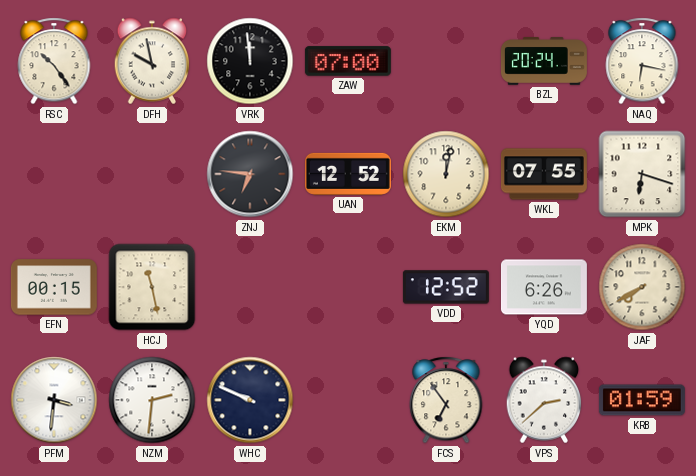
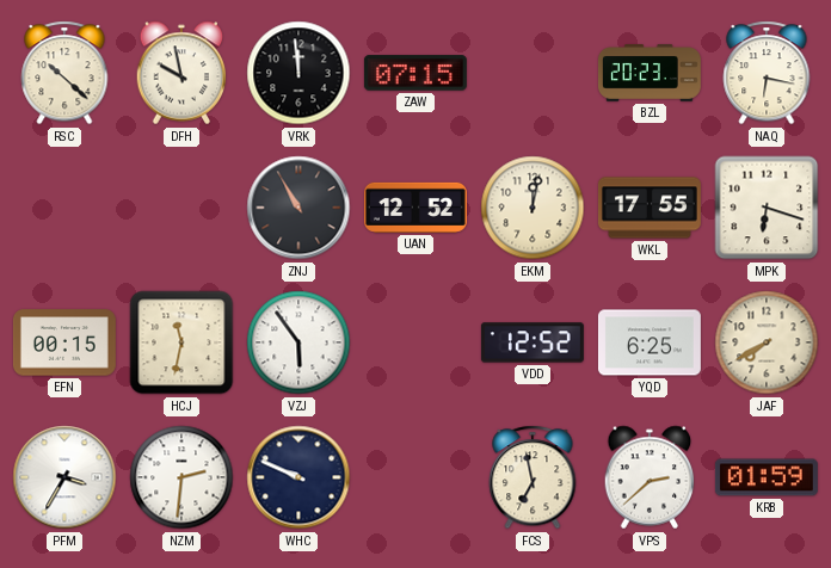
RSC: 10:24 -> 10:22 (64, 73)
ZAW: 07:00 -> 07:15 (415, 73)
BZL: 20:24 -> 20:23 (650, 74)
ZNJ: 6:46 -> 10:55 (298, 208)
WKL: 07:55 -> 17:55 (650, 208)
HCJ: 11:28 -> 11:32 (181, 342)
VZJ: none -> 5:54 (298, 342)
YQD: 6:26 -> 6:25 (650, 342)
PFM: 3:31 -> 3:35 (64, 477)
FCS: 6:54 -> 6:58 (533, 477)
